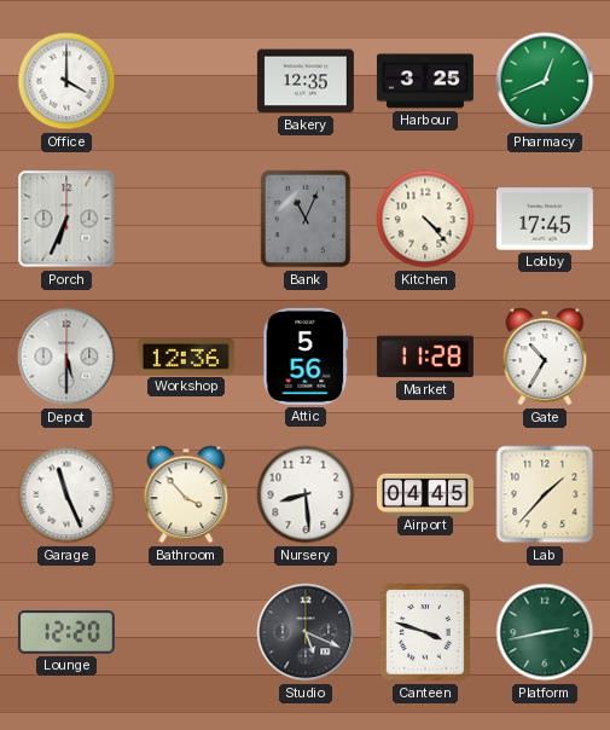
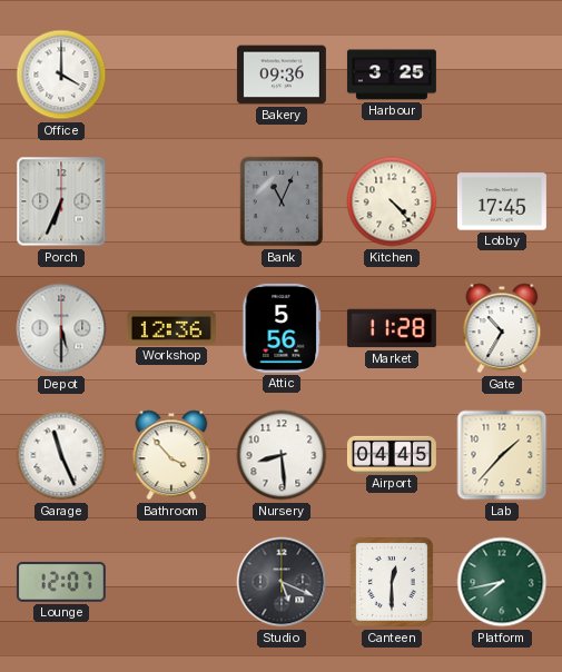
Bakery: 12:35 -> 09:36 (282, 75)
Pharmacy: 12:41 -> none (545, 81)
Lounge: 12:20 -> 12:07 (61, 582)
Canteen: 3:48 -> 12:30 (392, 582)
Platform: 2:43 -> 7:43 (502, 582)
